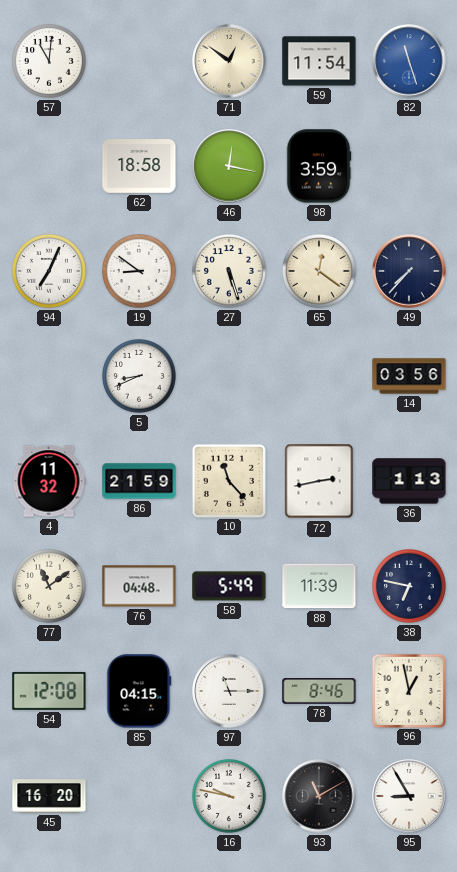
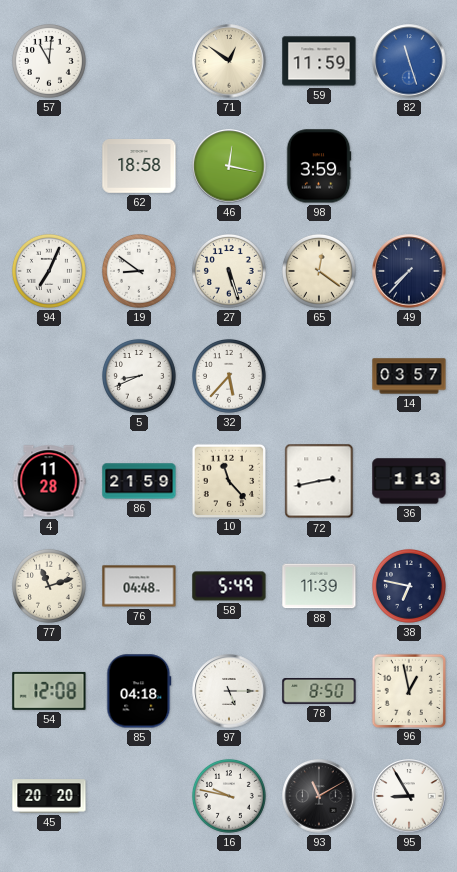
59: 11:54 -> 11:59 (319, 61)
32: none -> 5:37 (229, 376)
14: 03:56 -> 03:57 (409, 376)
4: 11:32 -> 11:28 (49, 481)
77: 11:09 -> 11:12 (49, 586)
85: 04:15 -> 04:18 (139, 691)
97: 11:15 -> 5:15 (229, 691)
78: 8:46 -> 8:50 (319, 692)
45: 16:20 -> 20:20 (49, 796)
